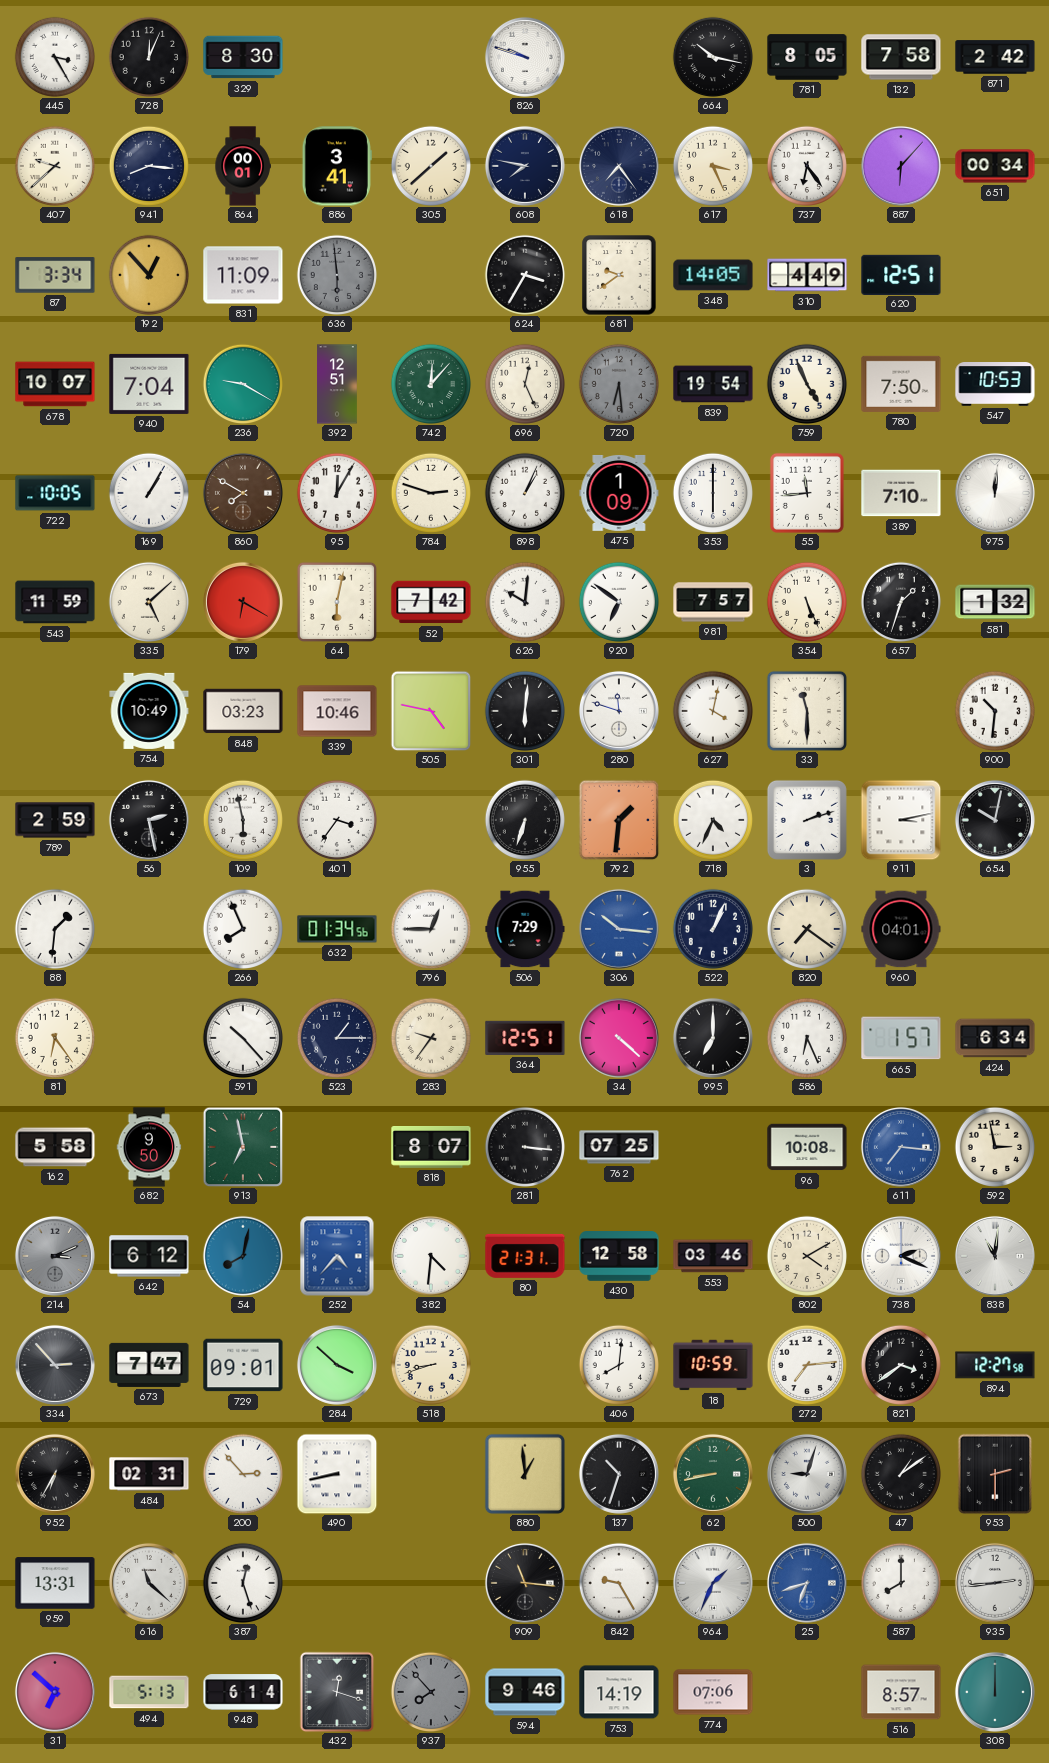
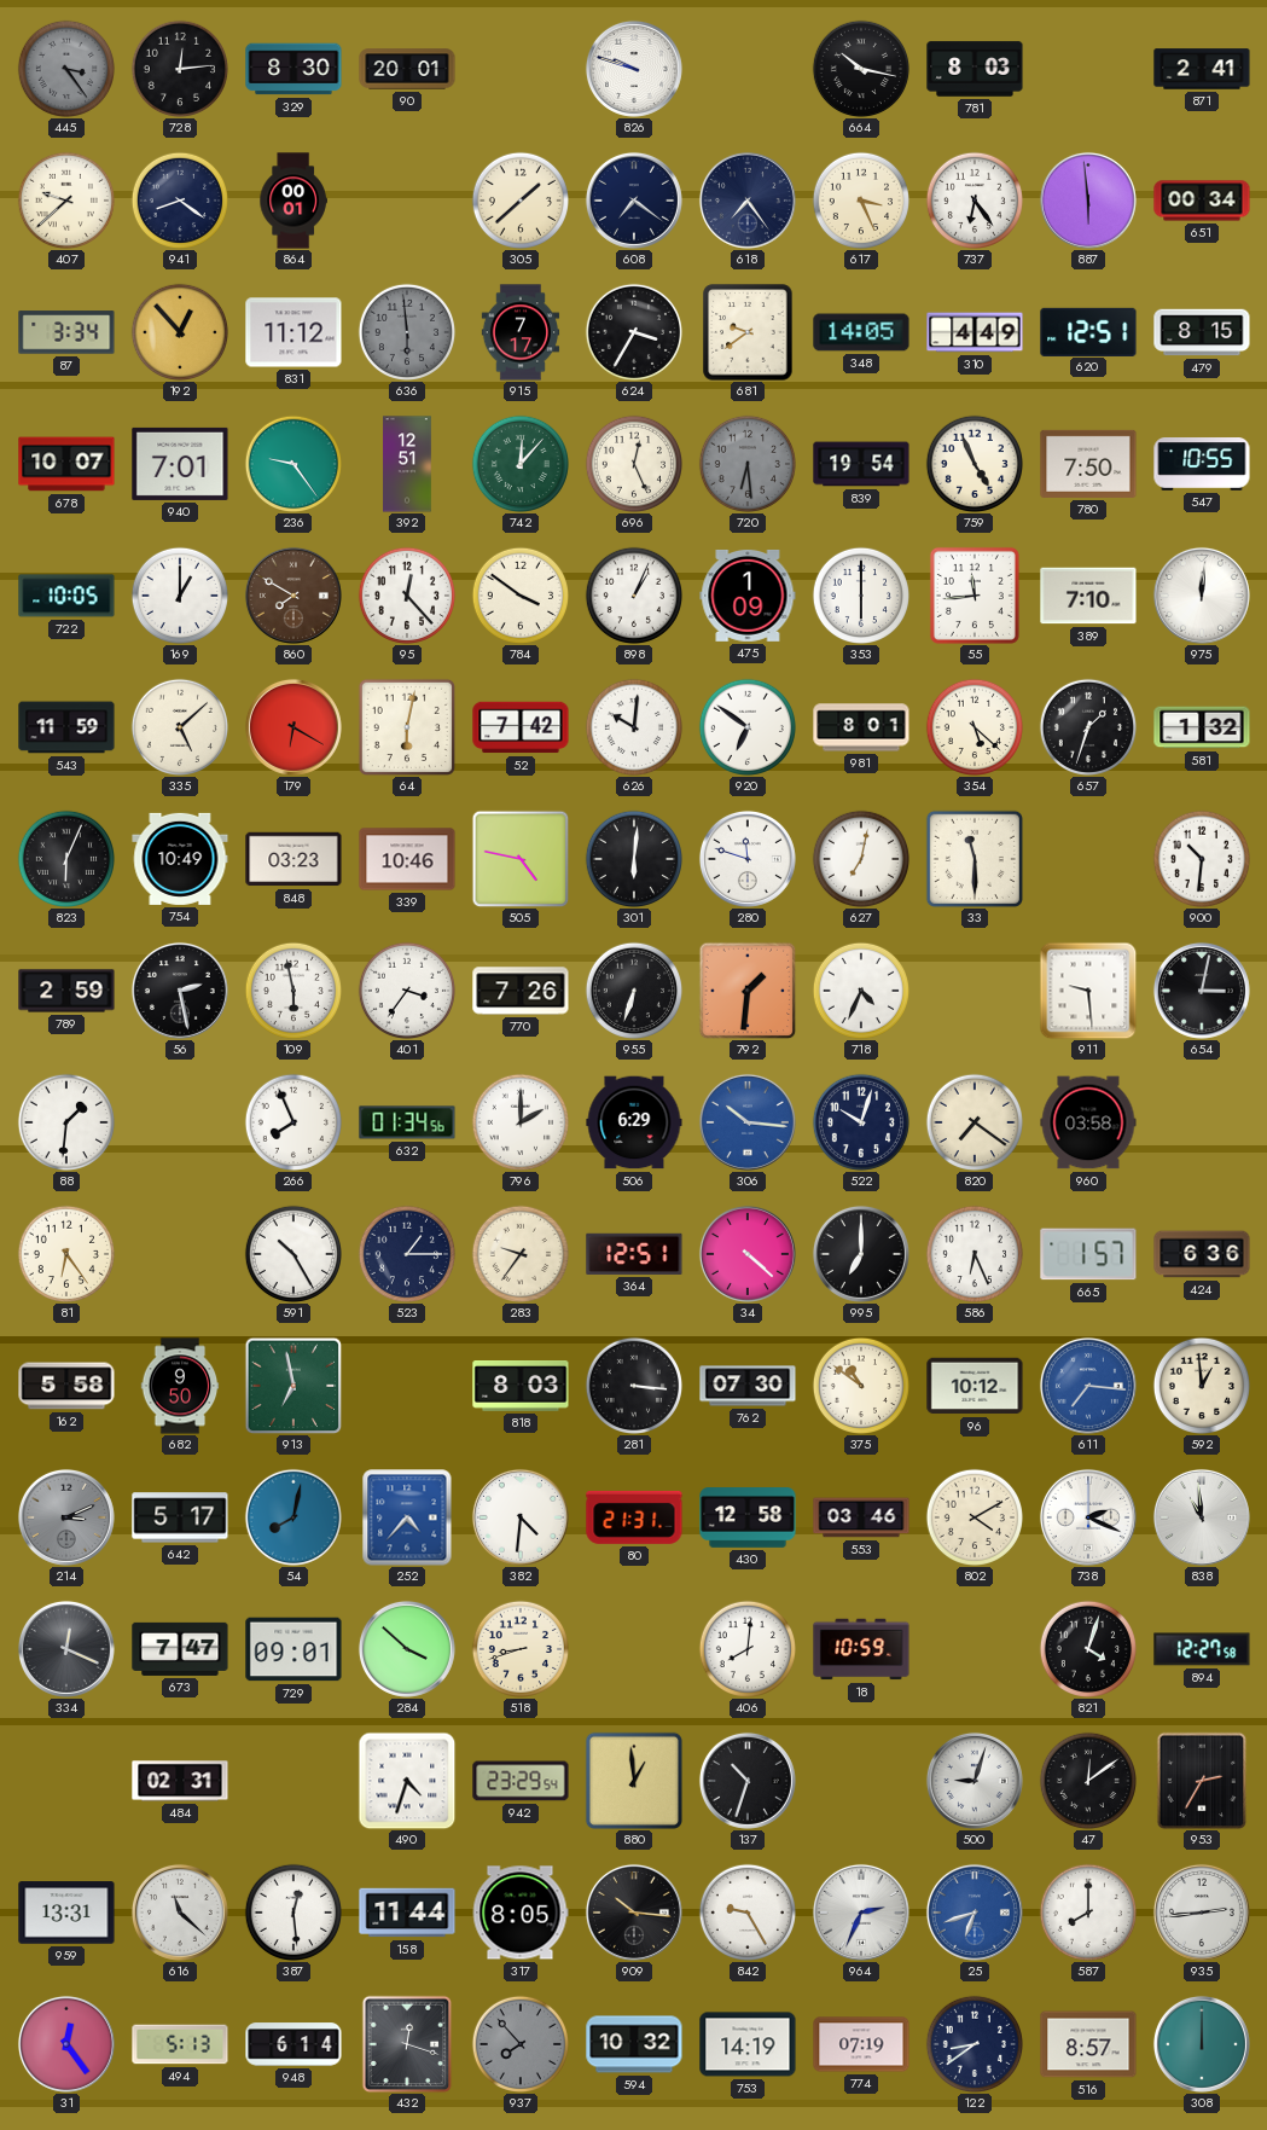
445: 3:25 -> 3:24 (65, 68)
445 dial: white -> grey (65, 68)
728: 12:04 -> 12:14 (179, 68)
90: none -> 20:01 (407, 69)
781: 8:05 -> 8:03 (975, 69)
132: 7:58 -> none (901, 57)
871: 2:42 -> 2:41 (1202, 69)
941: 8:16 -> 8:21 (179, 199)
886: 3:41 -> none (337, 166)
608: 7:47 -> 7:21 (634, 201)
887: 6:07 -> 5:59 (1088, 201)
831: 11:09 -> 11:12 (293, 332)
915: none -> 7:17 (521, 332)
479: none -> 8:15 (1202, 332)
940: 7:04 -> 7:01 (180, 464)
236: 9:20 -> 9:24 (292, 463)
547: 10:53 -> 10:55 (1202, 465)
169: 1:05 -> 1:00 (179, 594)
95: 12:05 -> 12:23 (406, 594)
784: 2:48 -> 3:51 (519, 594)
981: 7:57 -> 8:01 (861, 727)
354: 5:26 -> 5:22 (974, 726)
823: none -> 6:04 (65, 858)
627: 4:02 -> 7:02 (860, 858)
770: none -> 7:26 (521, 991)
3: 2:12 -> none (807, 820)
911: 3:13 -> 9:29 (1088, 991)
654: 10:02 -> 3:02 (1202, 991)
796: 12:45 -> 2:00 (519, 1121)
506: 7:29 -> 6:29 (634, 1122)
522: 1:04 -> 10:03 (860, 1121)
960: 04:01 -> 03:58 (1088, 1122)
591: 10:23 -> 10:25 (292, 1253)
424: 6:34 -> 6:36 (1202, 1254)
818: 8:07 -> 8:03 (521, 1387)
762: 07:25 -> 07:30 (748, 1386)
375: none -> 10:51 (860, 1385)
96: 10:08 -> 10:12 (975, 1386)
592: 2:58 -> 12:59 (1201, 1385)
642: 6:12 -> 5:17 (180, 1517)
838: 11:01 -> 10:59 (1202, 1517)
334: 2:53 -> 12:19 (66, 1649)
272: 7:14 -> none (806, 1364)
821: 3:39 -> 4:03 (1087, 1648)
952: 6:35 -> none (55, 1474)
200: 2:53 -> none (242, 1473)
490: 8:43 -> 4:33 (407, 1781)
942: none -> 23:29 (521, 1781)
62: 8:43 -> none (713, 1474)
47: 1:09 -> 12:09 (1087, 1780)
953: 2:30 -> 2:35 (1202, 1781)
387: 12:27 -> 12:29 (292, 1911)
158: none -> 11:44 (407, 1913)
317: none -> 8:05 (521, 1913)
909: 11:16 -> 10:16 (634, 1913)
964: 1:34 -> 2:34 (861, 1913)
31: 6:52 -> 12:24 (66, 2044)
594: 9:46 -> 10:32 (634, 2044)
774: 07:06 -> 07:19 (861, 2044)
122: none -> 8:39 (974, 2043)
